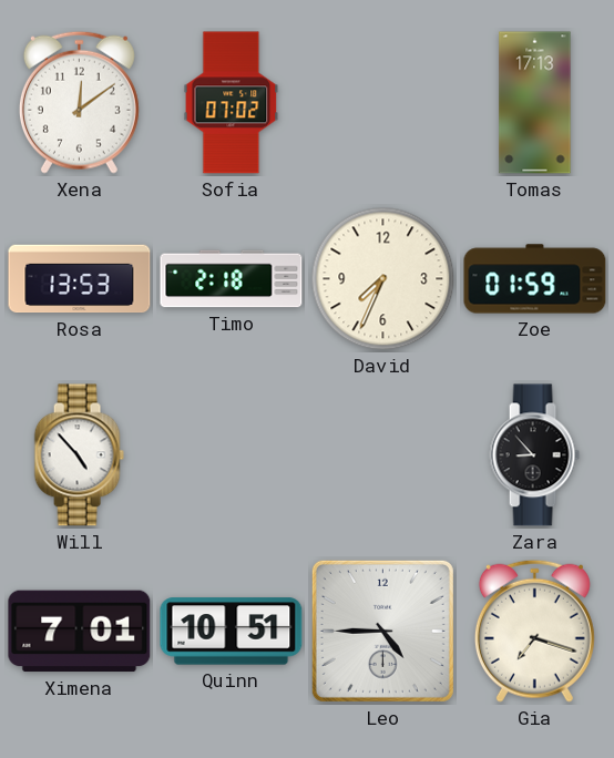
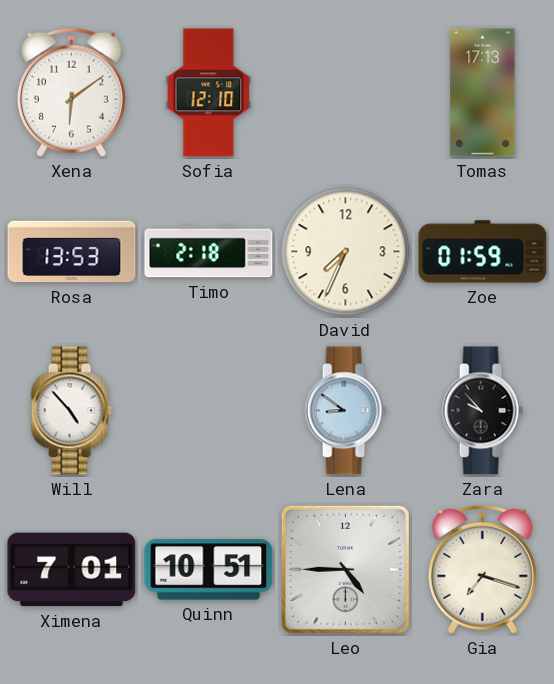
Xena: 12:09 -> 6:09 (71, 92)
Sofia: 07:02 -> 12:10 (209, 93)
Lena: none -> 8:51 (345, 411)
Zara: 8:53 -> 9:53 (482, 411)
